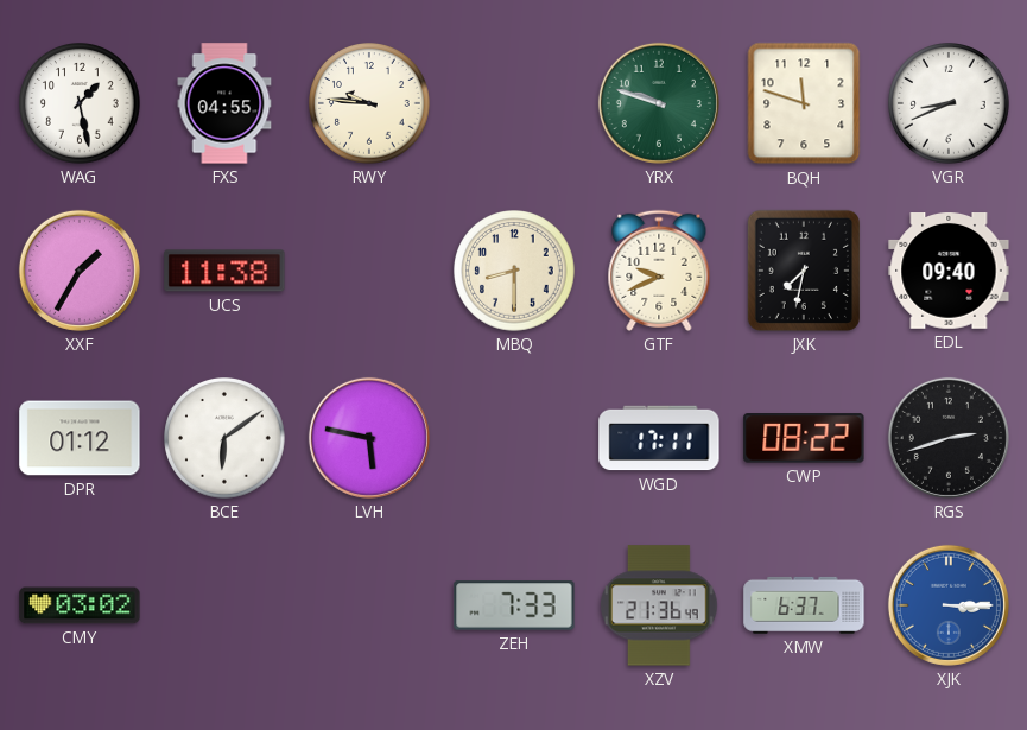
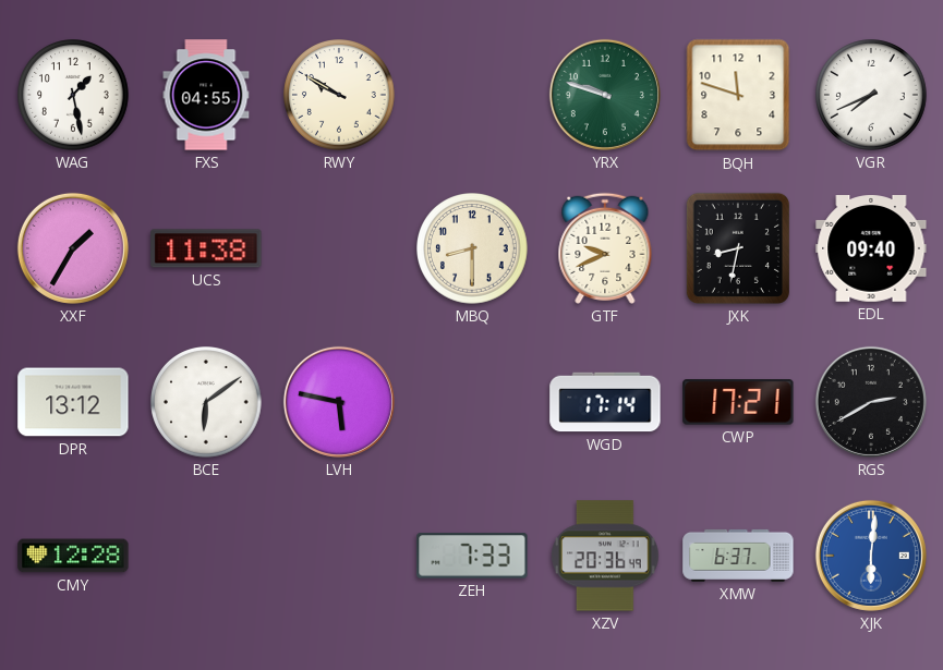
RWY: 9:46 -> 9:50 (340, 96)
VGR: 8:41 -> 7:41 (872, 96)
JXK: 7:32 -> 8:32 (738, 248)
DPR: 01:12 -> 13:12 (73, 402)
WGD: 17:11 -> 17:14 (605, 402)
CWP: 08:22 -> 17:21 (738, 402)
RGS: 2:42 -> 2:40 (871, 402)
CMY: 03:02 -> 12:28 (73, 556)
XZV: 21:36 -> 20:36 (605, 556)
XJK: 3:15 -> 6:01 (871, 556)
